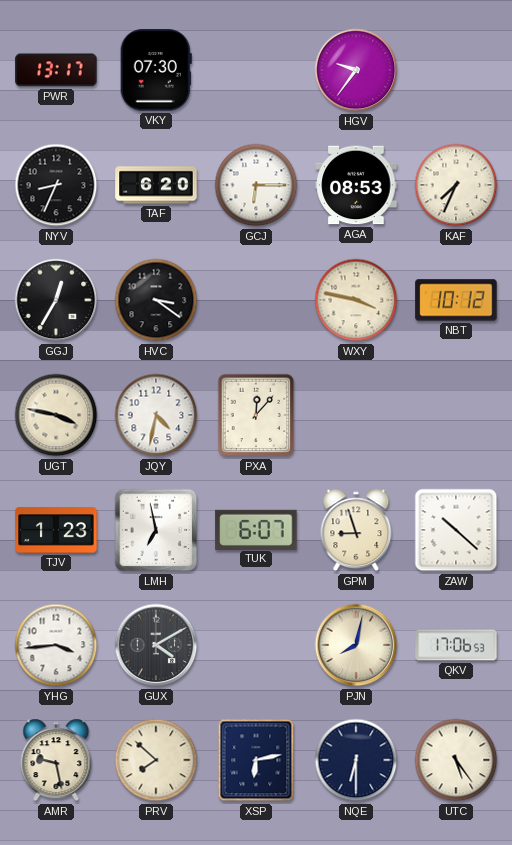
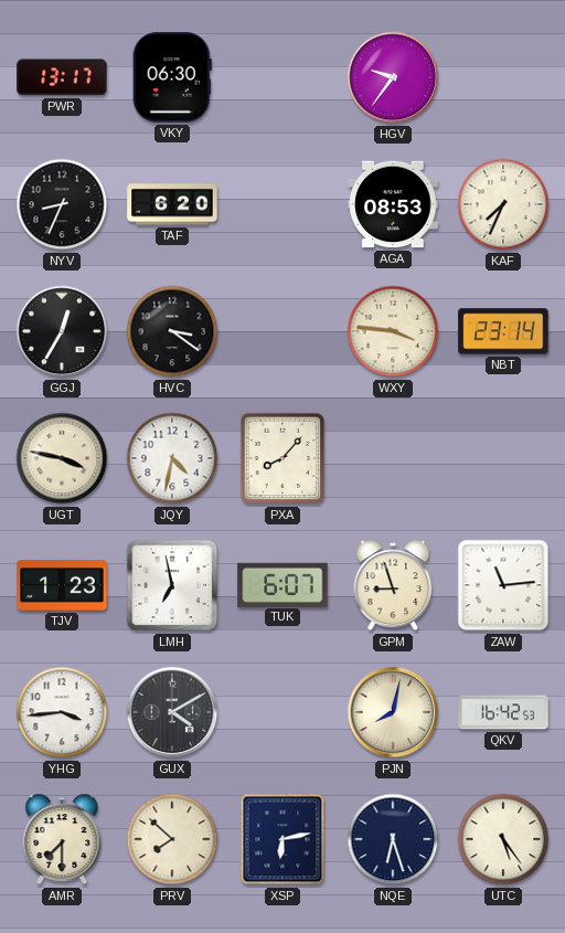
VKY: 07:30 -> 06:30 (172, 77)
GCJ: 6:15 -> none (256, 185)
WXY: 3:47 -> 3:46 (393, 331)
NBT: 10:12 -> 23:14 (503, 331)
PXA: 12:07 -> 8:07 (282, 458)
ZAW: 10:22 -> 11:14 (503, 585)
QKV: 17:06 -> 16:42 (503, 712)
AMR: 9:28 -> 7:30 (62, 839)
NQE: 6:30 -> 6:27 (393, 839)
